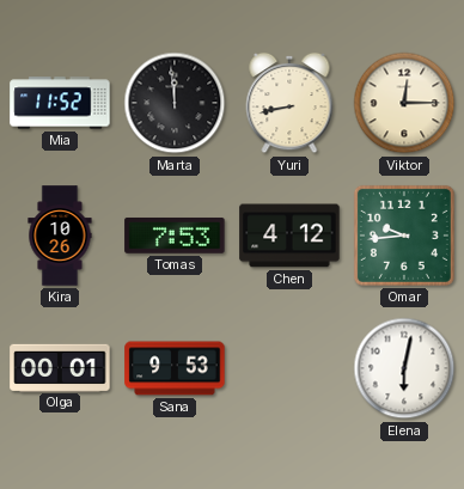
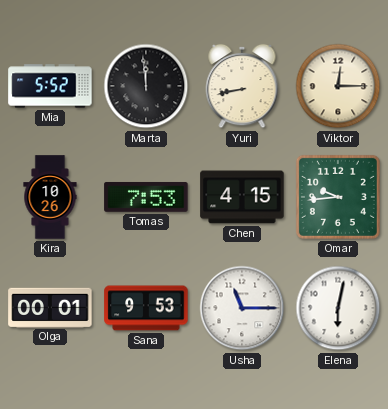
Mia: 11:52 -> 5:52 (50, 86)
Chen: 4:12 -> 4:15 (242, 197)
Usha: none -> 11:15 (242, 308)
